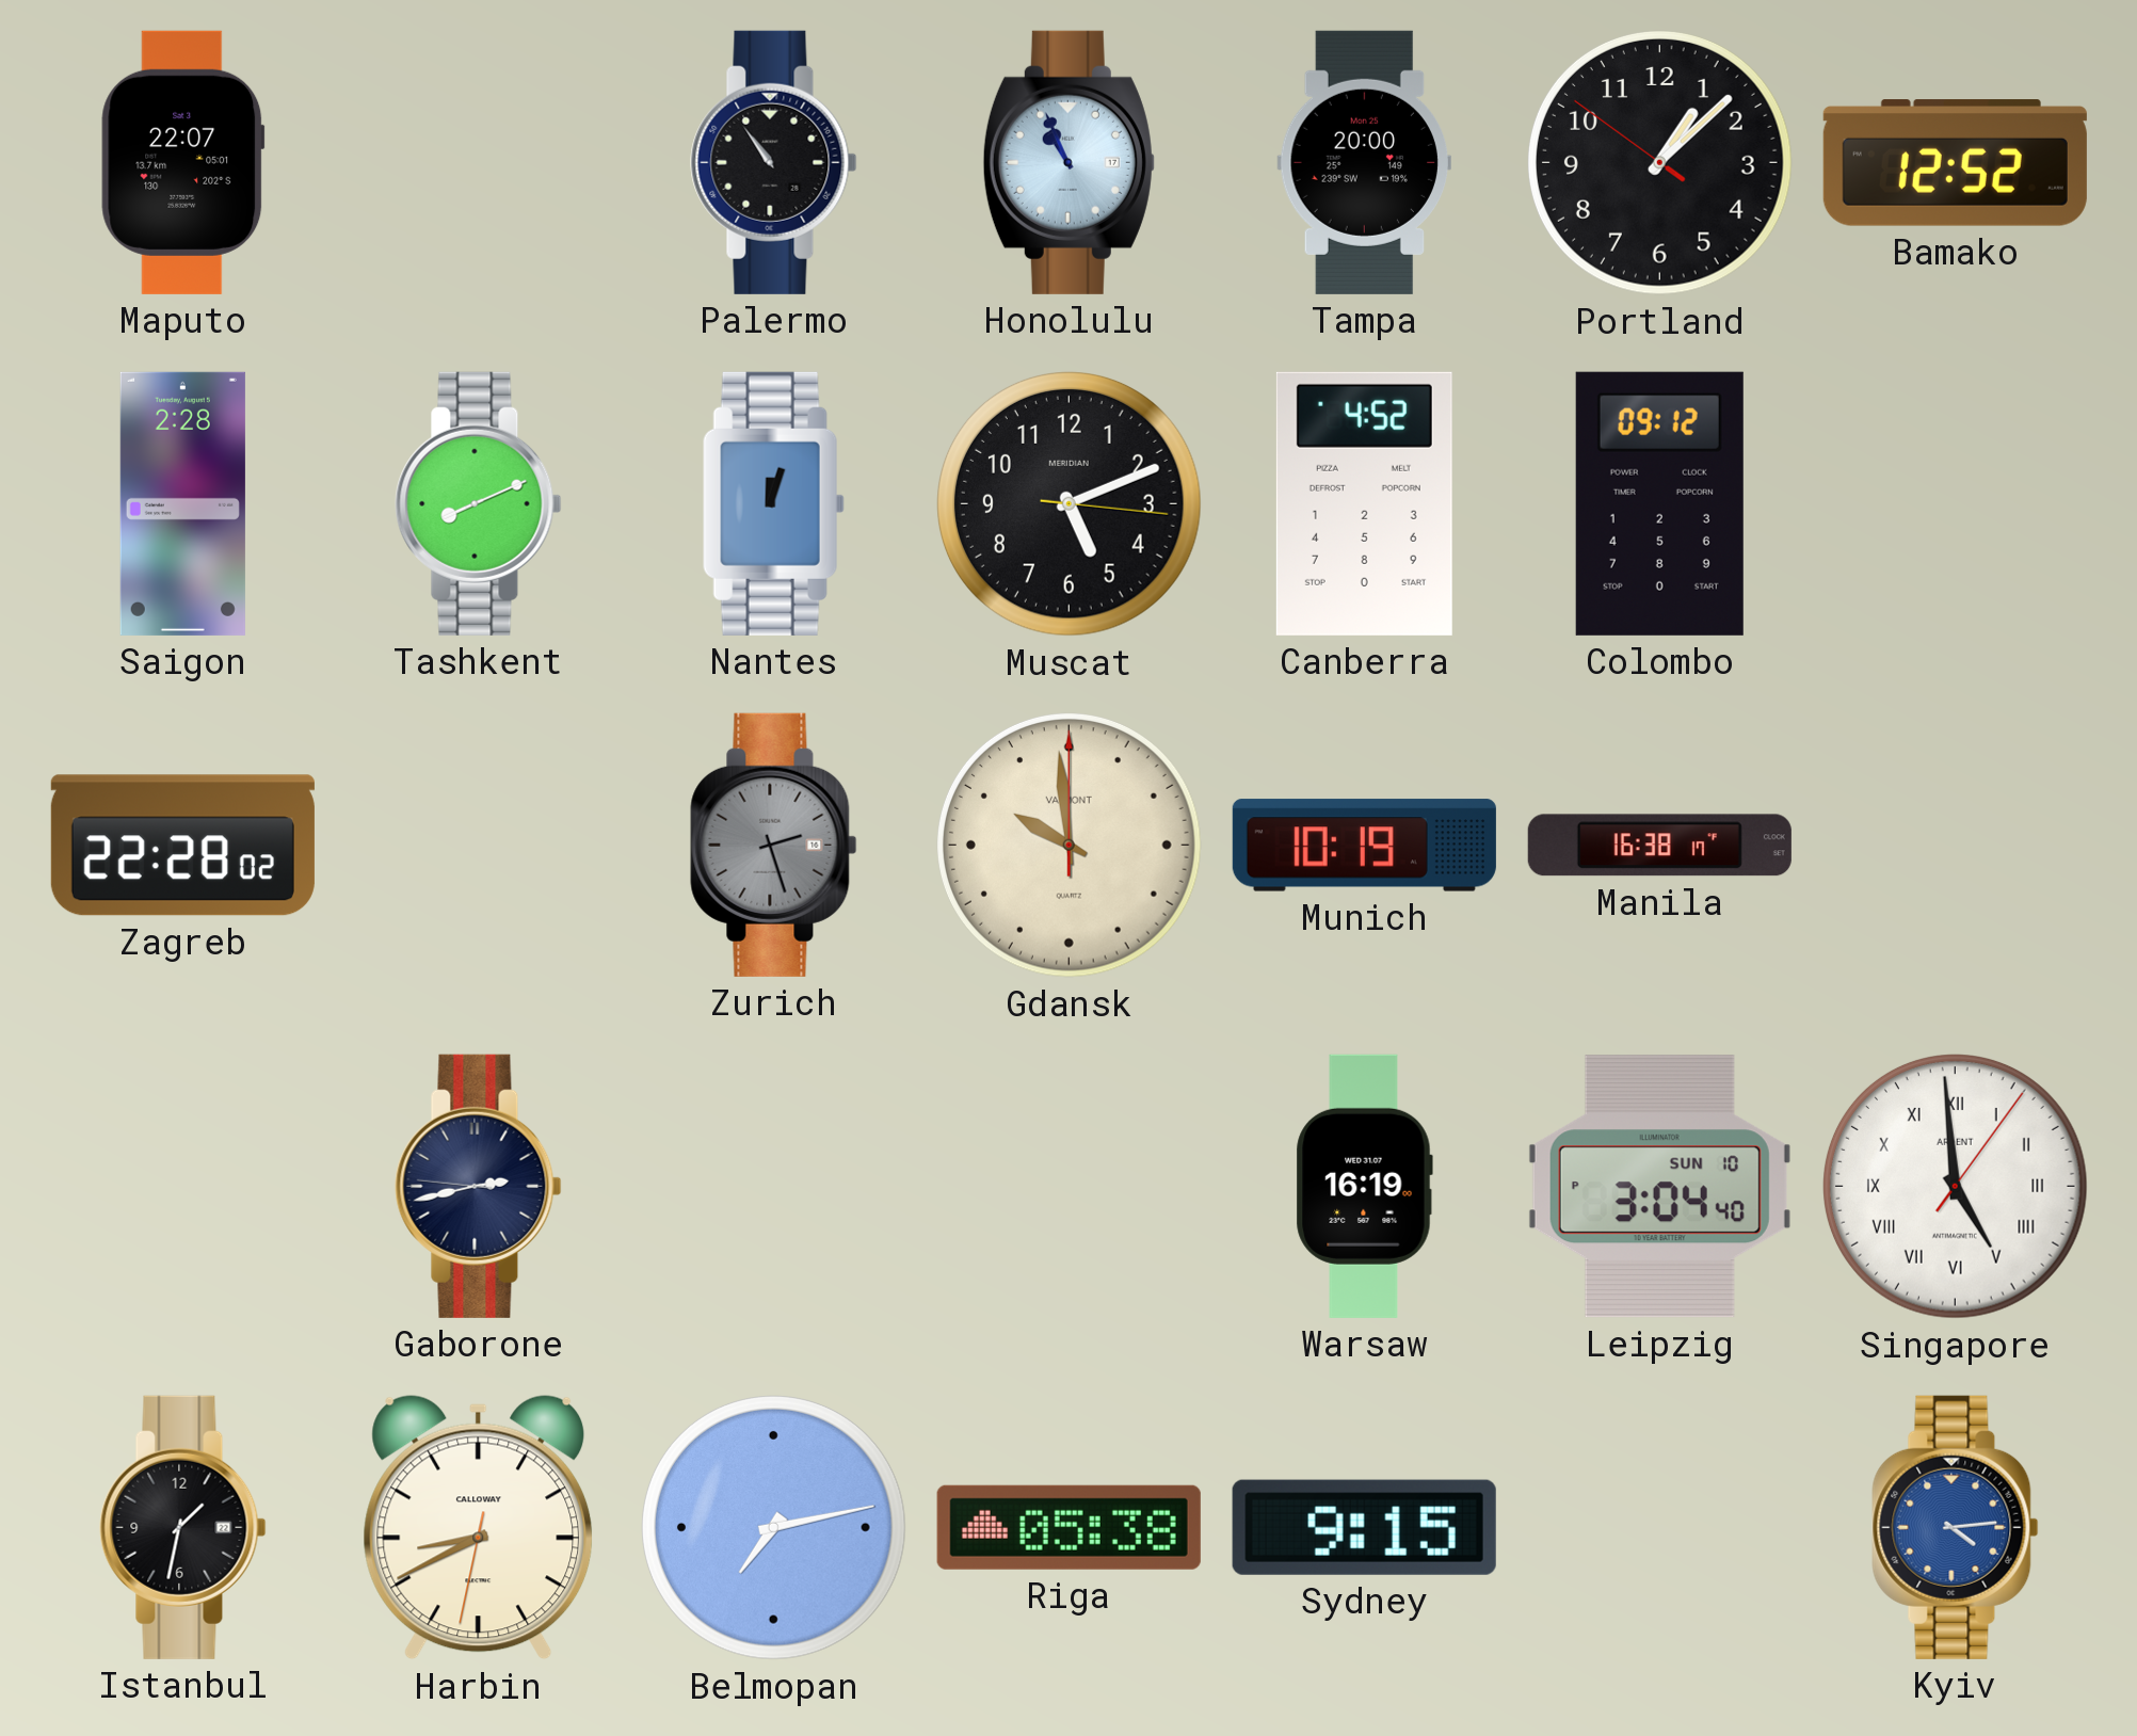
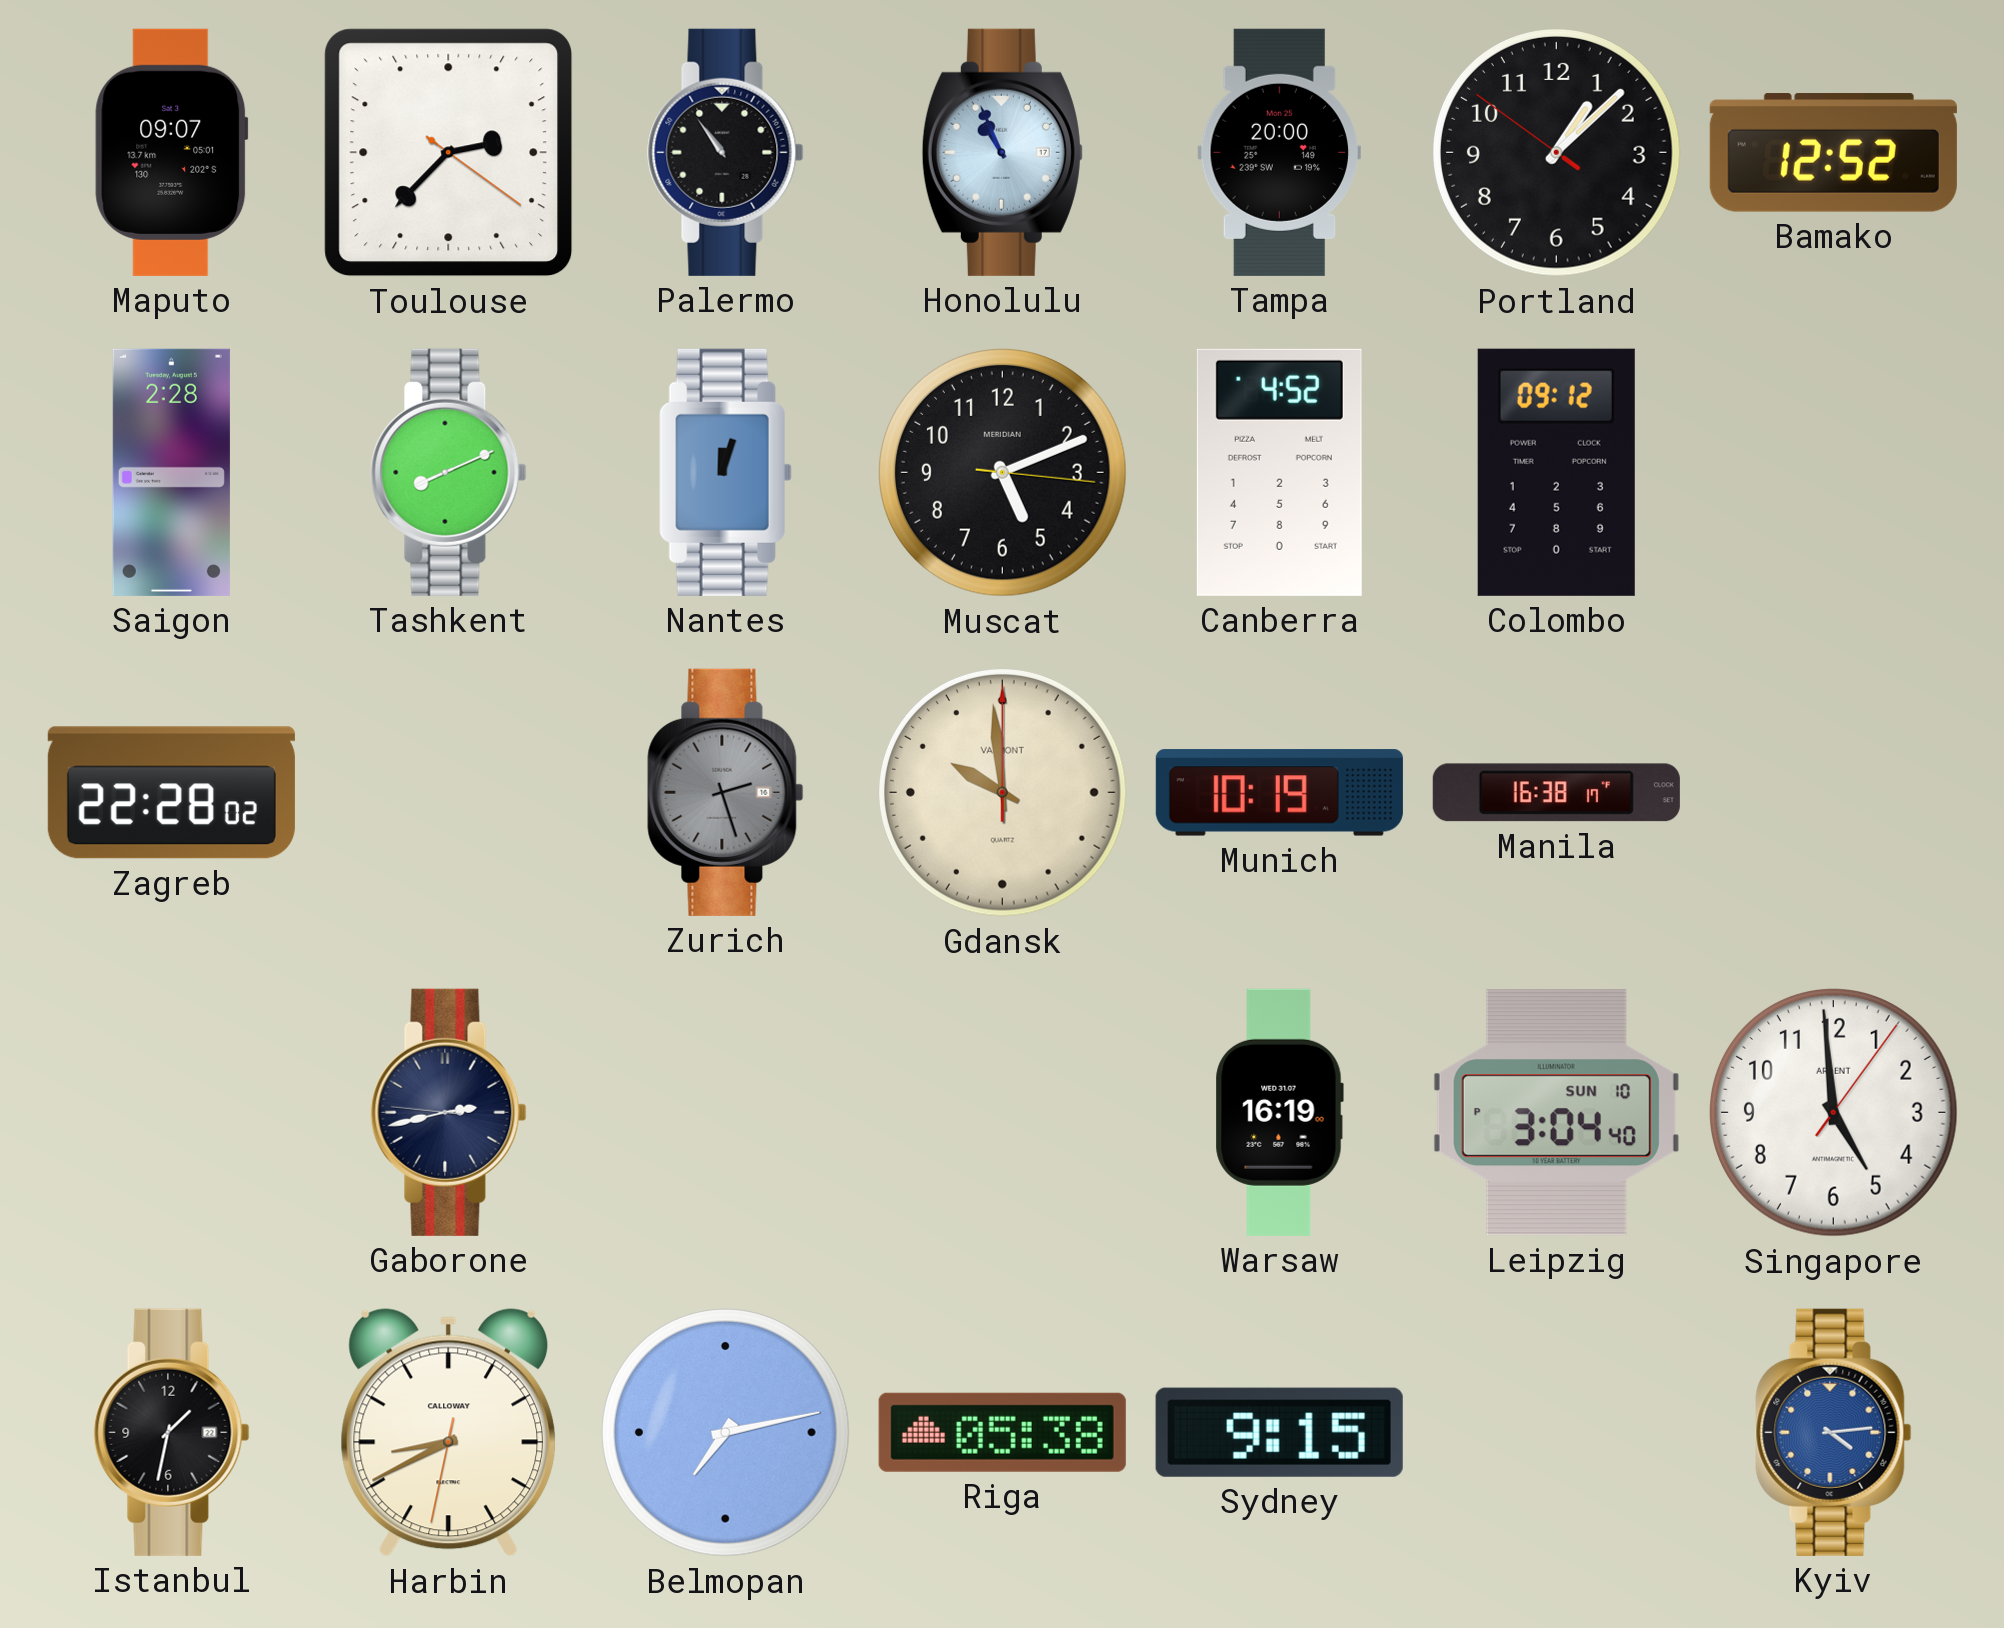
Maputo: 22:07 -> 09:07 (172, 152)
Toulouse: none -> 2:37 (449, 153)
Singapore numerals: Roman -> Arabic (1833, 1112)
